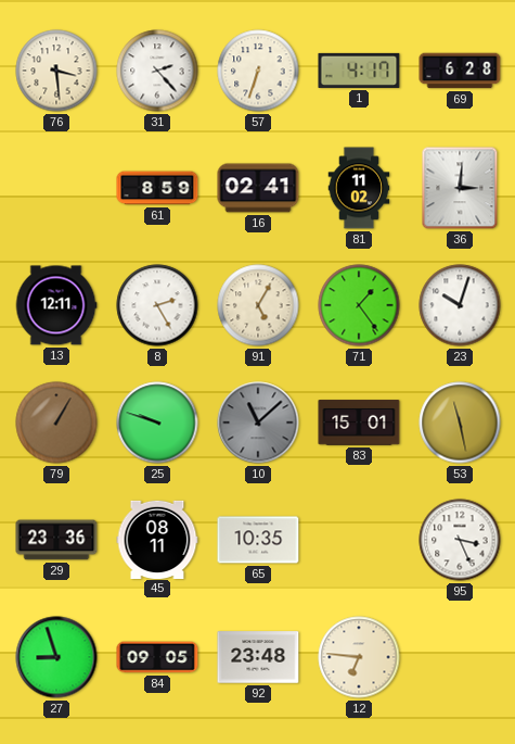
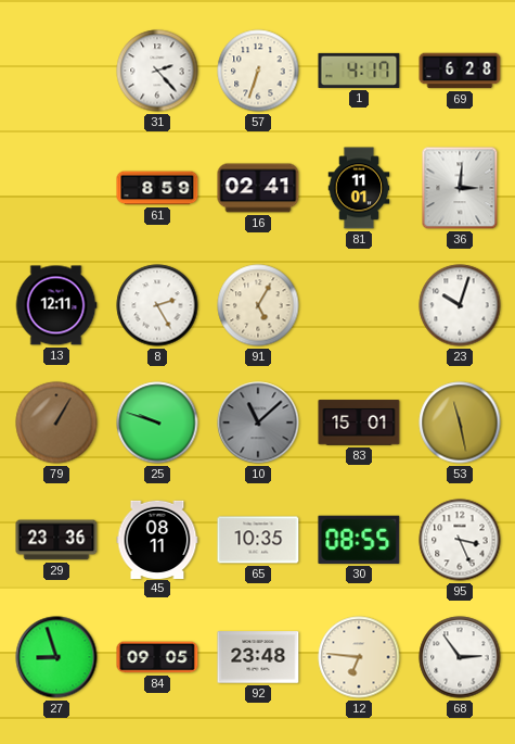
76: 3:29 -> none (56, 71)
81: 11:02 -> 11:01 (359, 188)
71: 1:24 -> none (359, 305)
30: none -> 08:55 (359, 540)
68: none -> 2:54 (460, 657)
